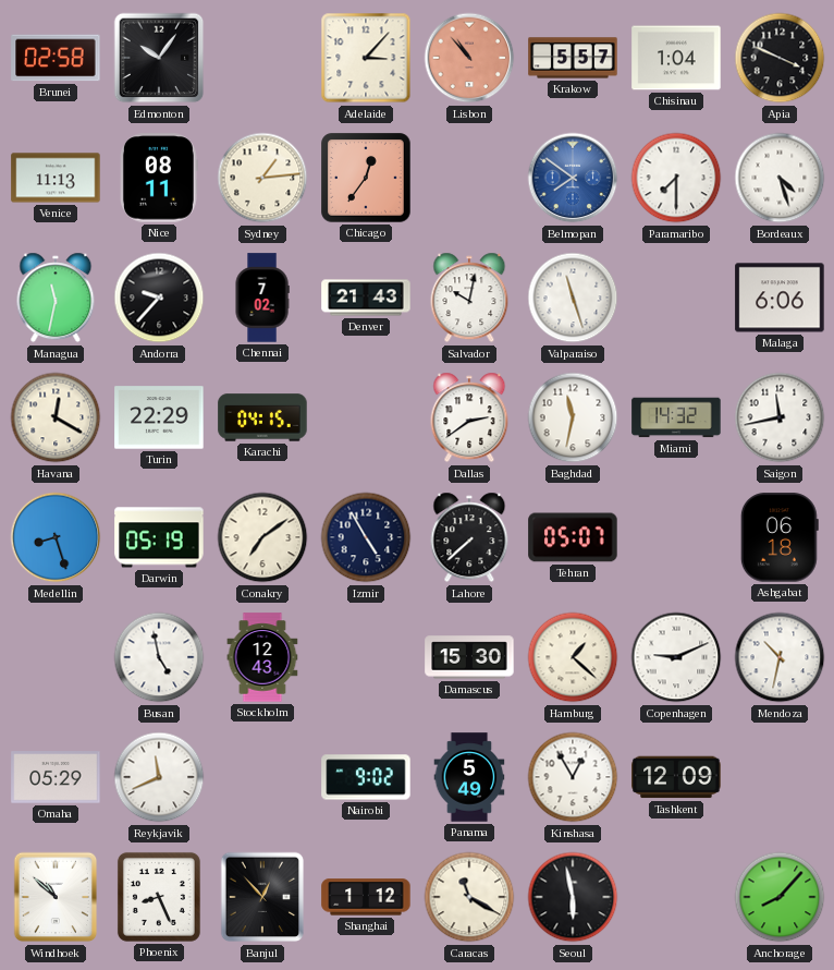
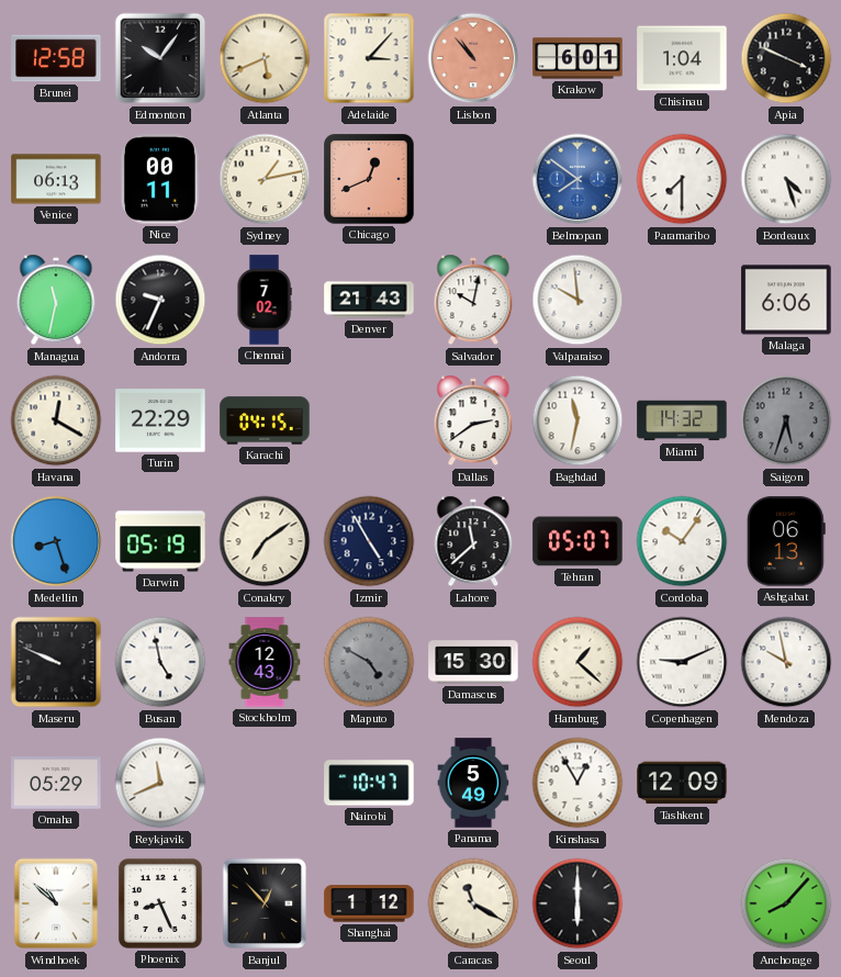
Brunei: 02:58 -> 12:58 (56, 58)
Atlanta: none -> 5:41 (265, 58)
Krakow: 5:57 -> 6:01 (578, 58)
Venice: 11:13 -> 06:13 (56, 179)
Nice: 08:11 -> 00:11 (160, 179)
Sydney: 1:14 -> 1:13 (265, 179)
Chicago: 12:36 -> 12:41 (369, 179)
Andorra: 9:37 -> 9:34 (160, 300)
Valparaiso: 11:27 -> 9:59 (578, 300)
Saigon: 11:43 -> 5:33 (786, 420)
Saigon dial: white -> grey (786, 420)
Lahore: 7:38 -> 11:38 (473, 541)
Cordoba: none -> 10:06 (682, 541)
Ashgabat: 06:18 -> 06:13 (786, 541)
Maseru: none -> 9:49 (56, 662)
Maputo: none -> 4:50 (369, 662)
Mendoza: 10:32 -> 9:58 (786, 662)
Nairobi: 9:02 -> 10:47 (369, 783)
Seoul: 5:58 -> 6:00 (578, 903)
